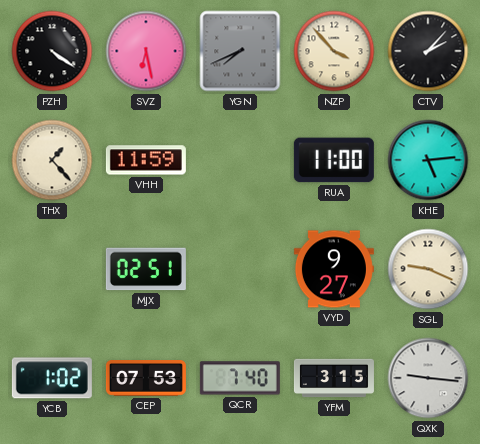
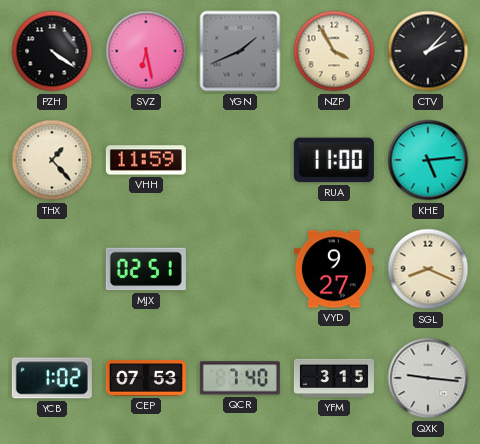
YGN: 7:41 -> 1:41 (240, 51)
NZP: 3:53 -> 3:55 (334, 51)
SGL: 9:19 -> 8:19 (428, 269)
